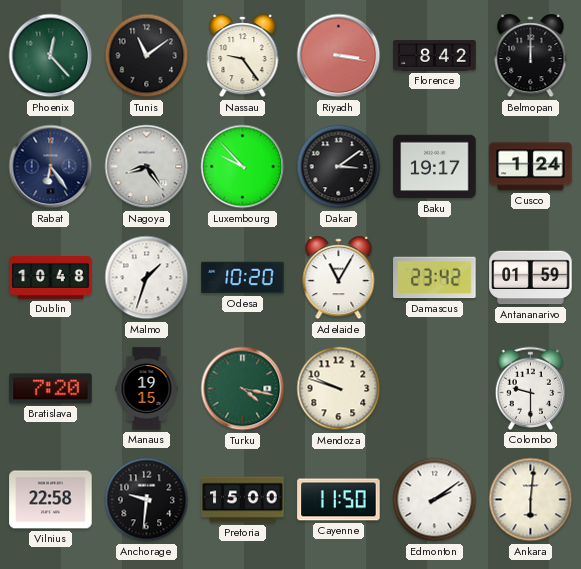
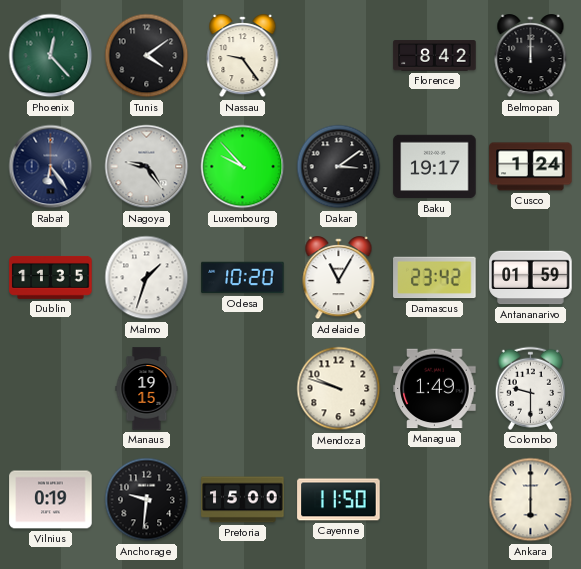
Tunis: 11:09 -> 4:09 (147, 56)
Riyadh: 3:17 -> none (339, 56)
Nagoya: 8:24 -> 9:24 (147, 167)
Dublin: 10:48 -> 11:35 (51, 277)
Bratislava: 7:20 -> none (51, 389)
Turku: 4:17 -> none (243, 389)
Managua: none -> 1:49 (435, 389)
Vilnius: 22:58 -> 0:19 (51, 500)
Edmonton: 2:09 -> none (435, 500)
Ankara: 6:01 -> 6:00 (531, 500)
